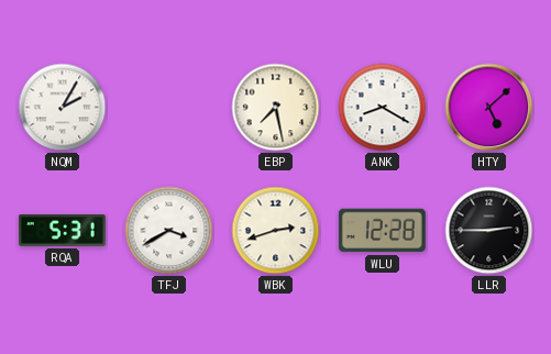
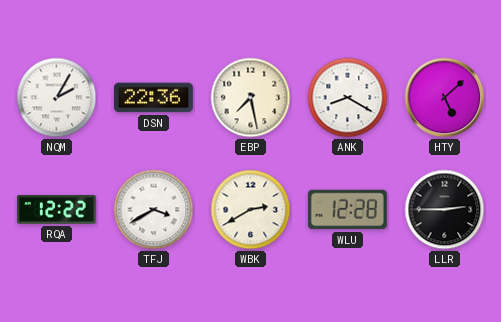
DSN: none -> 22:36 (153, 98)
RQA: 5:31 -> 12:22 (56, 209)
WBK: 2:42 -> 2:40 (251, 210)
